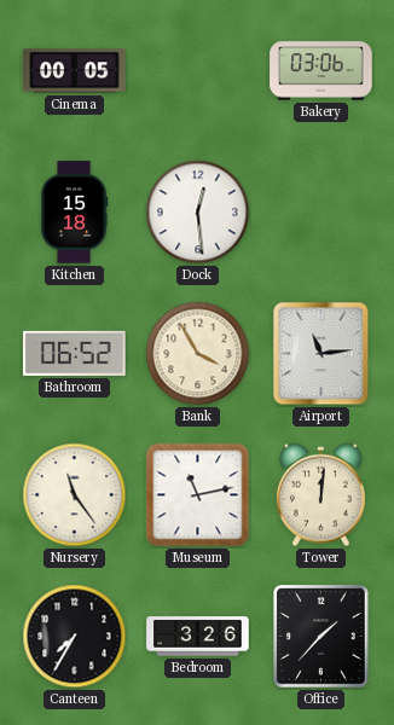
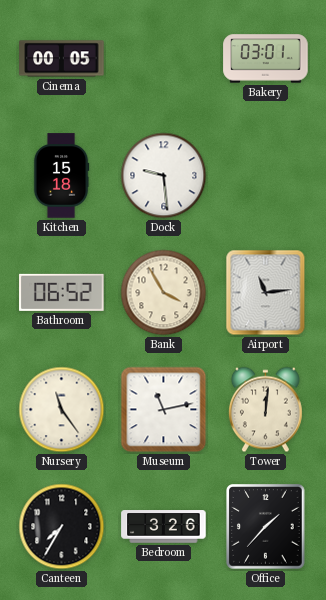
Bakery: 03:06 -> 03:01 (266, 59)
Dock: 12:29 -> 9:29 (164, 176)
